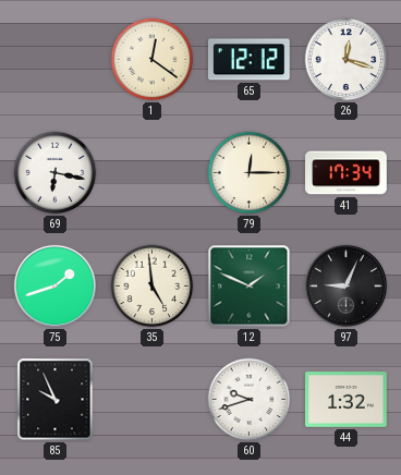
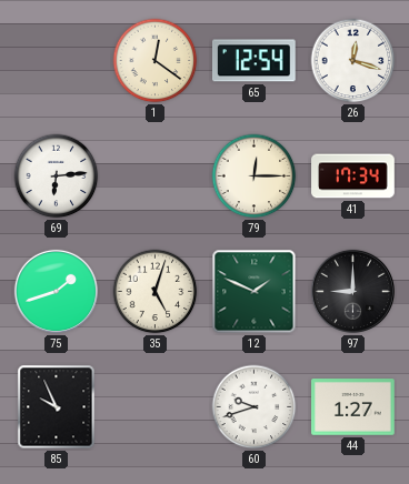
65: 12:12 -> 12:54 (255, 61)
69: 6:17 -> 6:14 (57, 177)
35: 4:59 -> 5:03 (156, 292)
97: 9:04 -> 9:00 (352, 291)
44: 1:32 -> 1:27 (353, 407)
